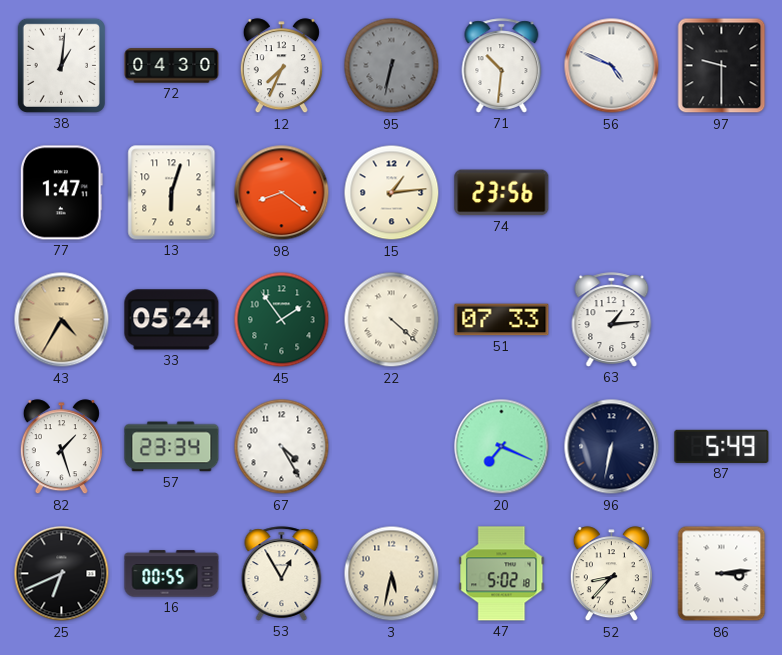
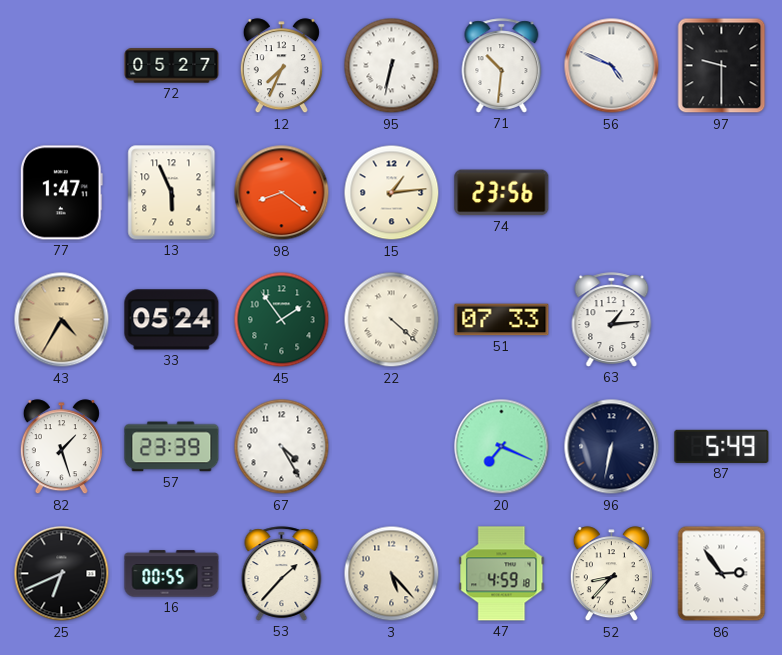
38: 1:01 -> none (61, 65)
72: 04:30 -> 05:27 (172, 66)
95 dial: grey -> white (392, 66)
13: 6:03 -> 5:56 (172, 193)
57: 23:34 -> 23:39 (172, 447)
53: 12:55 -> 1:37 (282, 574)
3: 5:32 -> 5:23 (392, 574)
47: 5:02 -> 4:59 (502, 574)
86: 3:14 -> 2:54 (722, 574)
